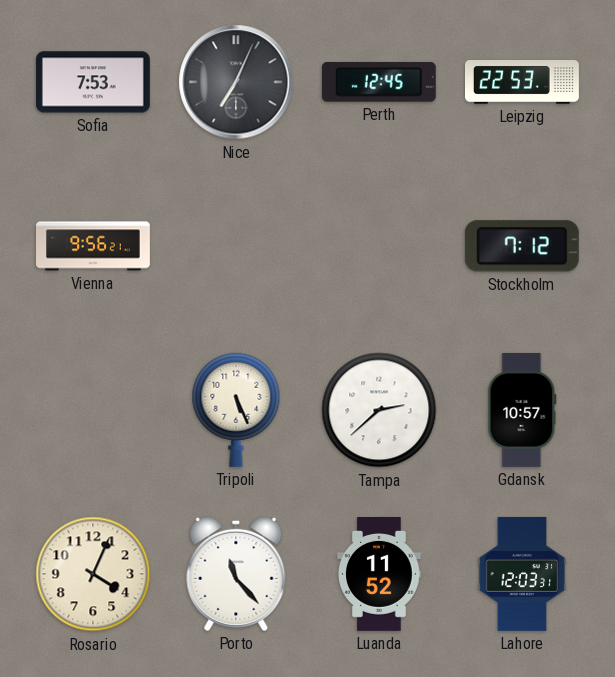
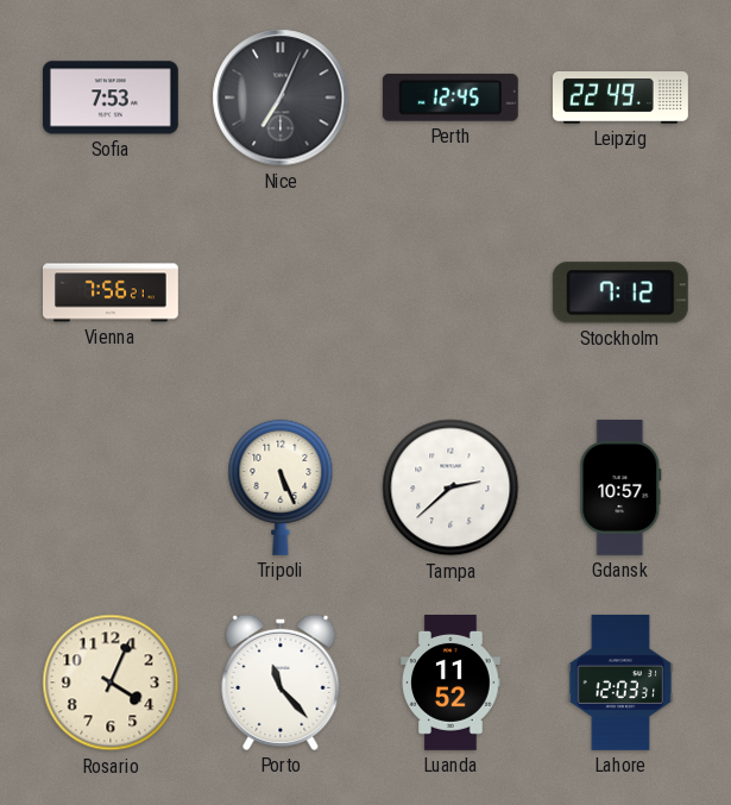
Leipzig: 22:53 -> 22:49 (622, 99)
Vienna: 9:56 -> 7:56 (112, 293)
